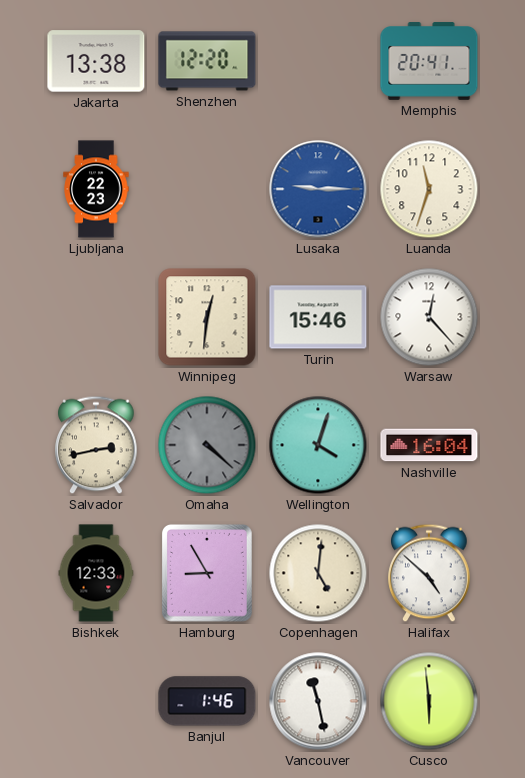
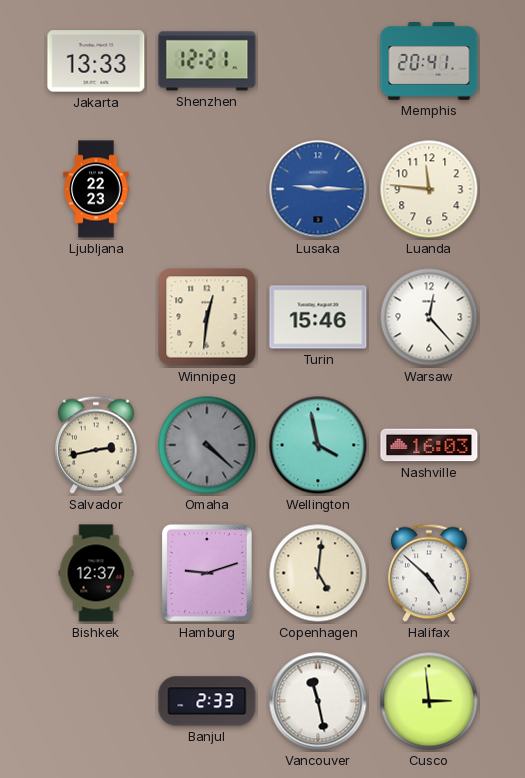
Jakarta: 13:38 -> 13:33 (96, 61)
Shenzhen: 12:20 -> 12:21 (207, 61)
Luanda: 11:33 -> 11:46 (429, 189)
Wellington: 4:03 -> 3:58 (318, 445)
Nashville: 16:04 -> 16:03 (429, 445)
Bishkek: 12:33 -> 12:37 (96, 573)
Hamburg: 8:55 -> 9:12 (207, 573)
Banjul: 1:46 -> 2:33 (207, 701)
Cusco: 5:59 -> 2:59 (429, 701)
